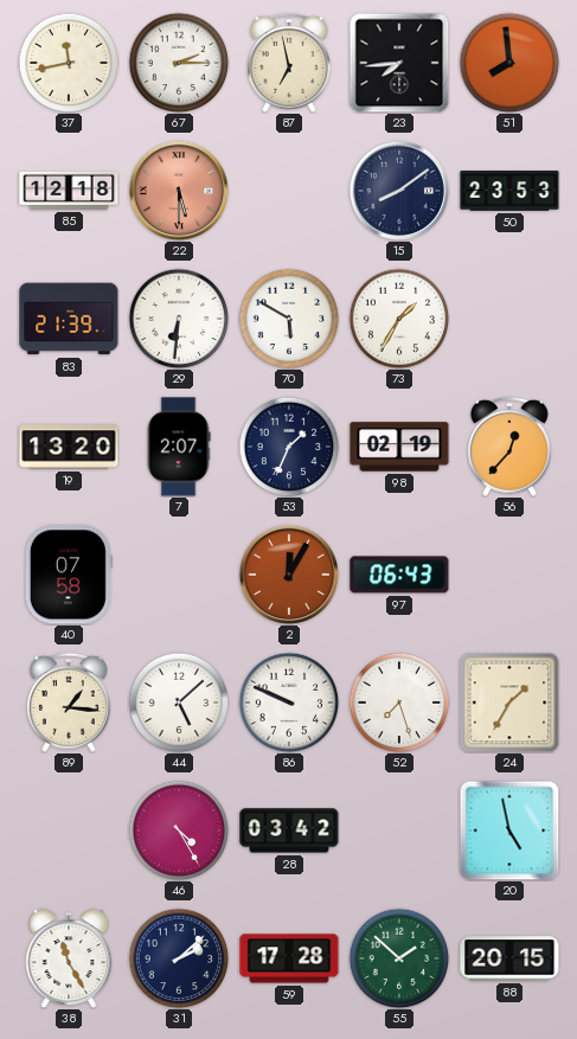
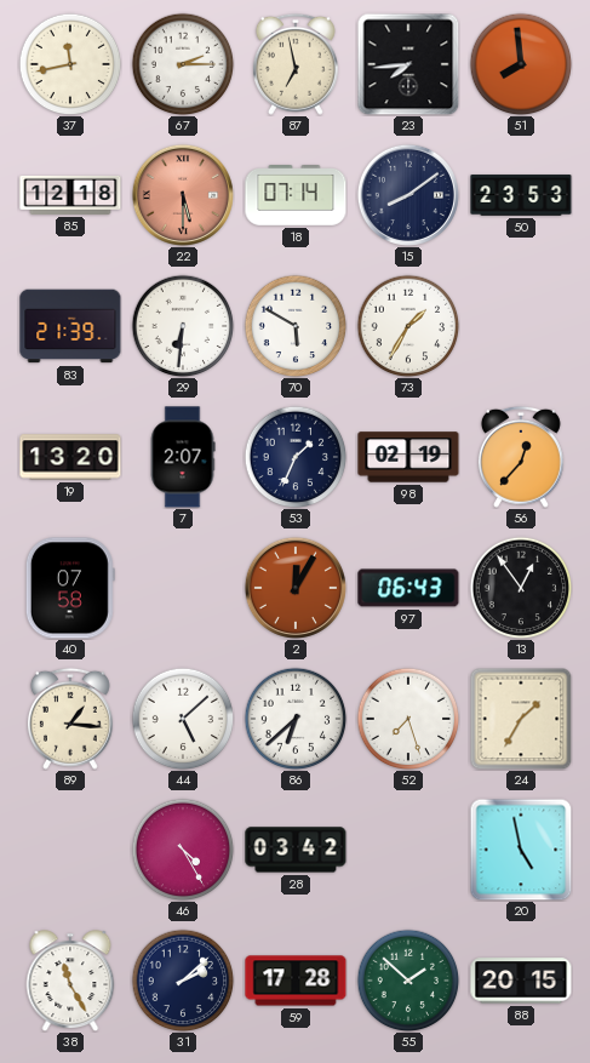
18: none -> 07:14 (296, 196)
13: none -> 12:54 (521, 588)
86: 9:49 -> 6:38 (296, 719)
